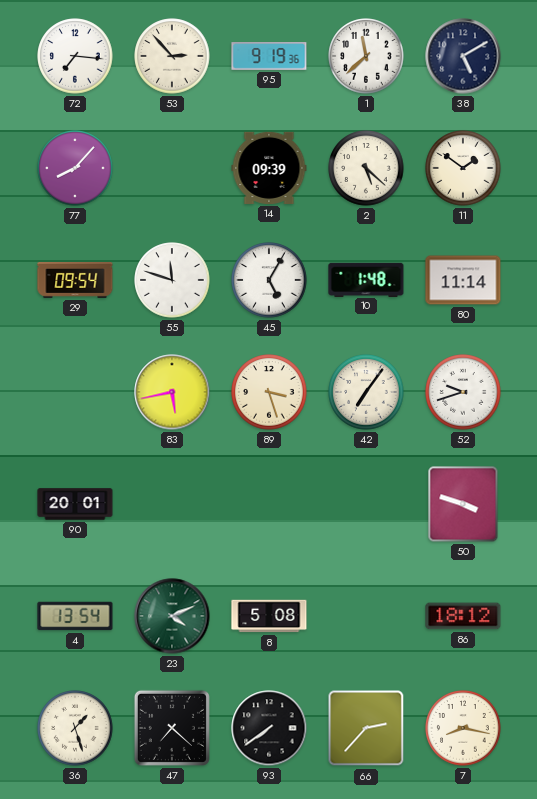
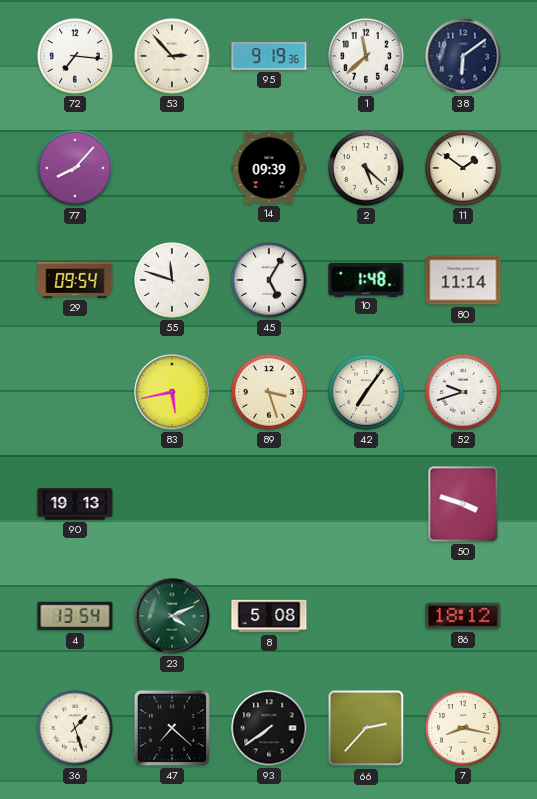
38: 5:10 -> 6:09 (463, 56)
90: 20:01 -> 19:13 (75, 504)
